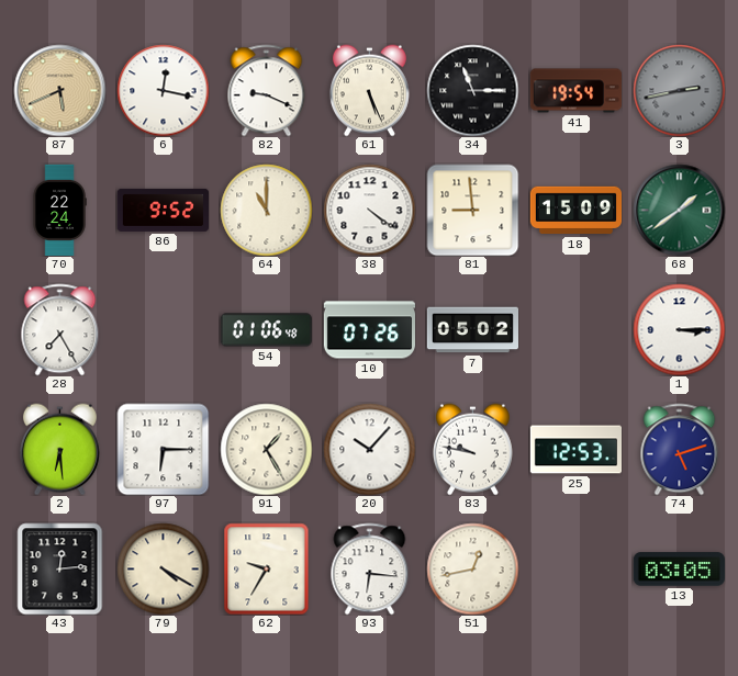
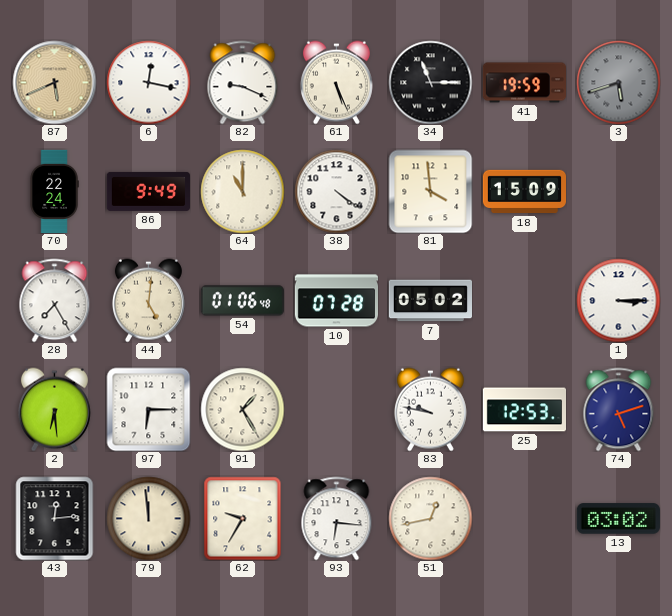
41: 19:54 -> 19:59 (524, 83)
3: 2:43 -> 5:42 (618, 82)
86: 9:52 -> 9:49 (148, 191)
81: 8:59 -> 3:59 (430, 191)
68: 1:39 -> none (679, 210)
44: none -> 5:01 (148, 300)
10: 07:26 -> 07:28 (336, 301)
20: 10:07 -> none (369, 449)
79: 4:20 -> 11:59 (148, 518)
13: 03:05 -> 03:02 (618, 519)
